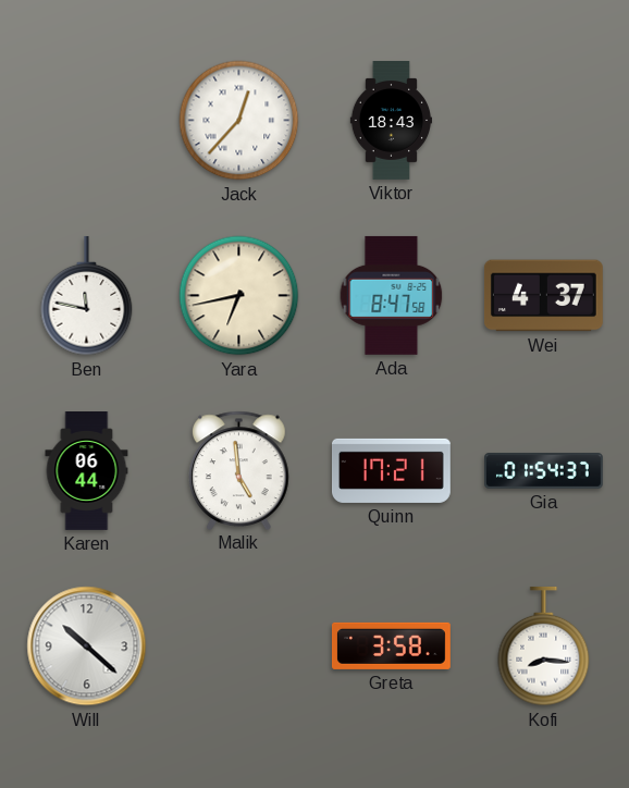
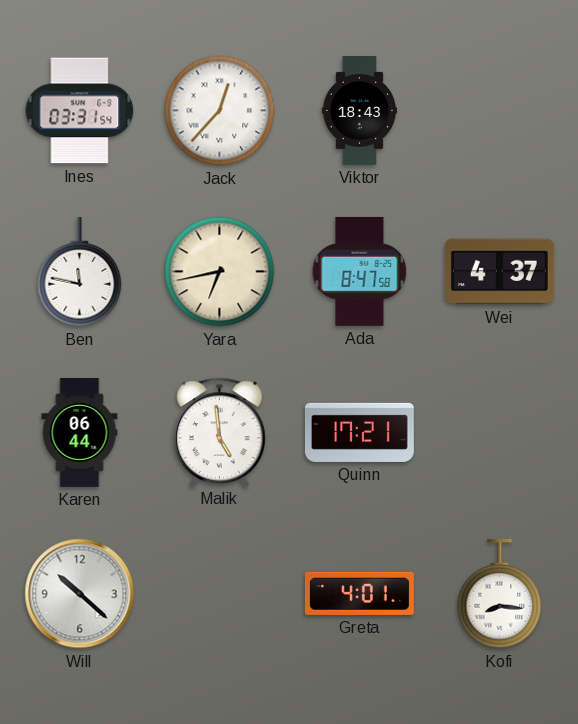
Ines: none -> 03:31 (80, 111)
Gia: 01:54 -> none (544, 471)
Greta: 3:58 -> 4:01 (359, 593)
